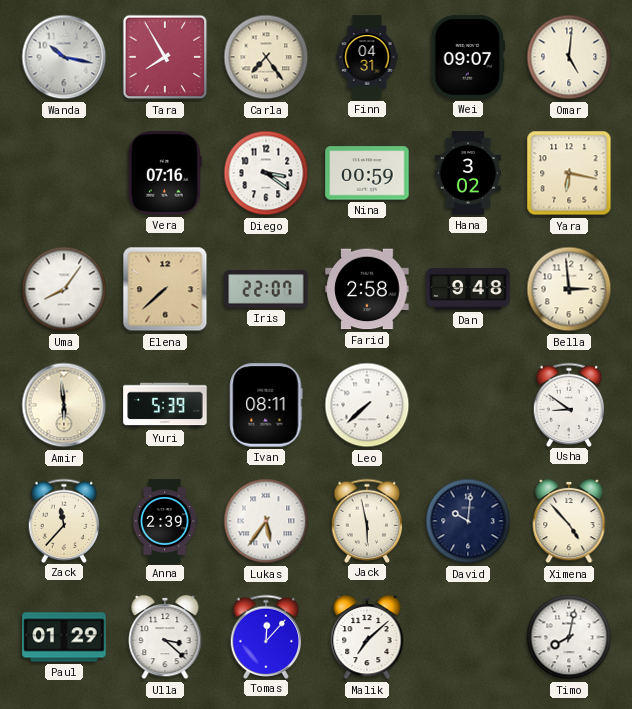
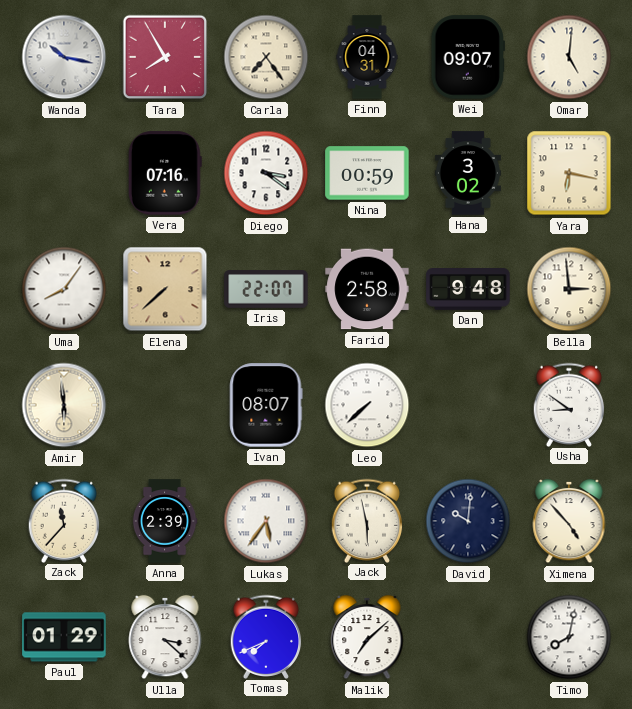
Yuri: 5:39 -> none (165, 405)
Ivan: 08:11 -> 08:07 (266, 405)
Tomas: 12:07 -> 7:41 (266, 636)
